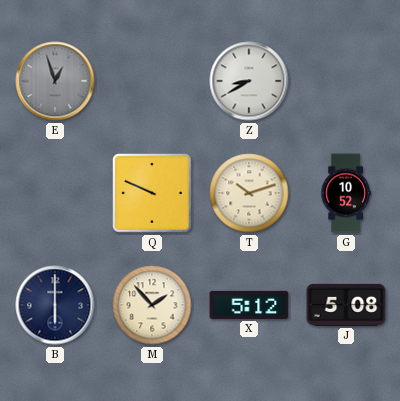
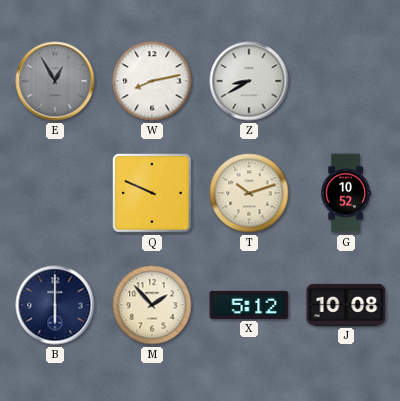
E: 12:57 -> 12:55 (55, 81)
W: none -> 8:13 (152, 81)
J: 5:08 -> 10:08 (346, 305)
